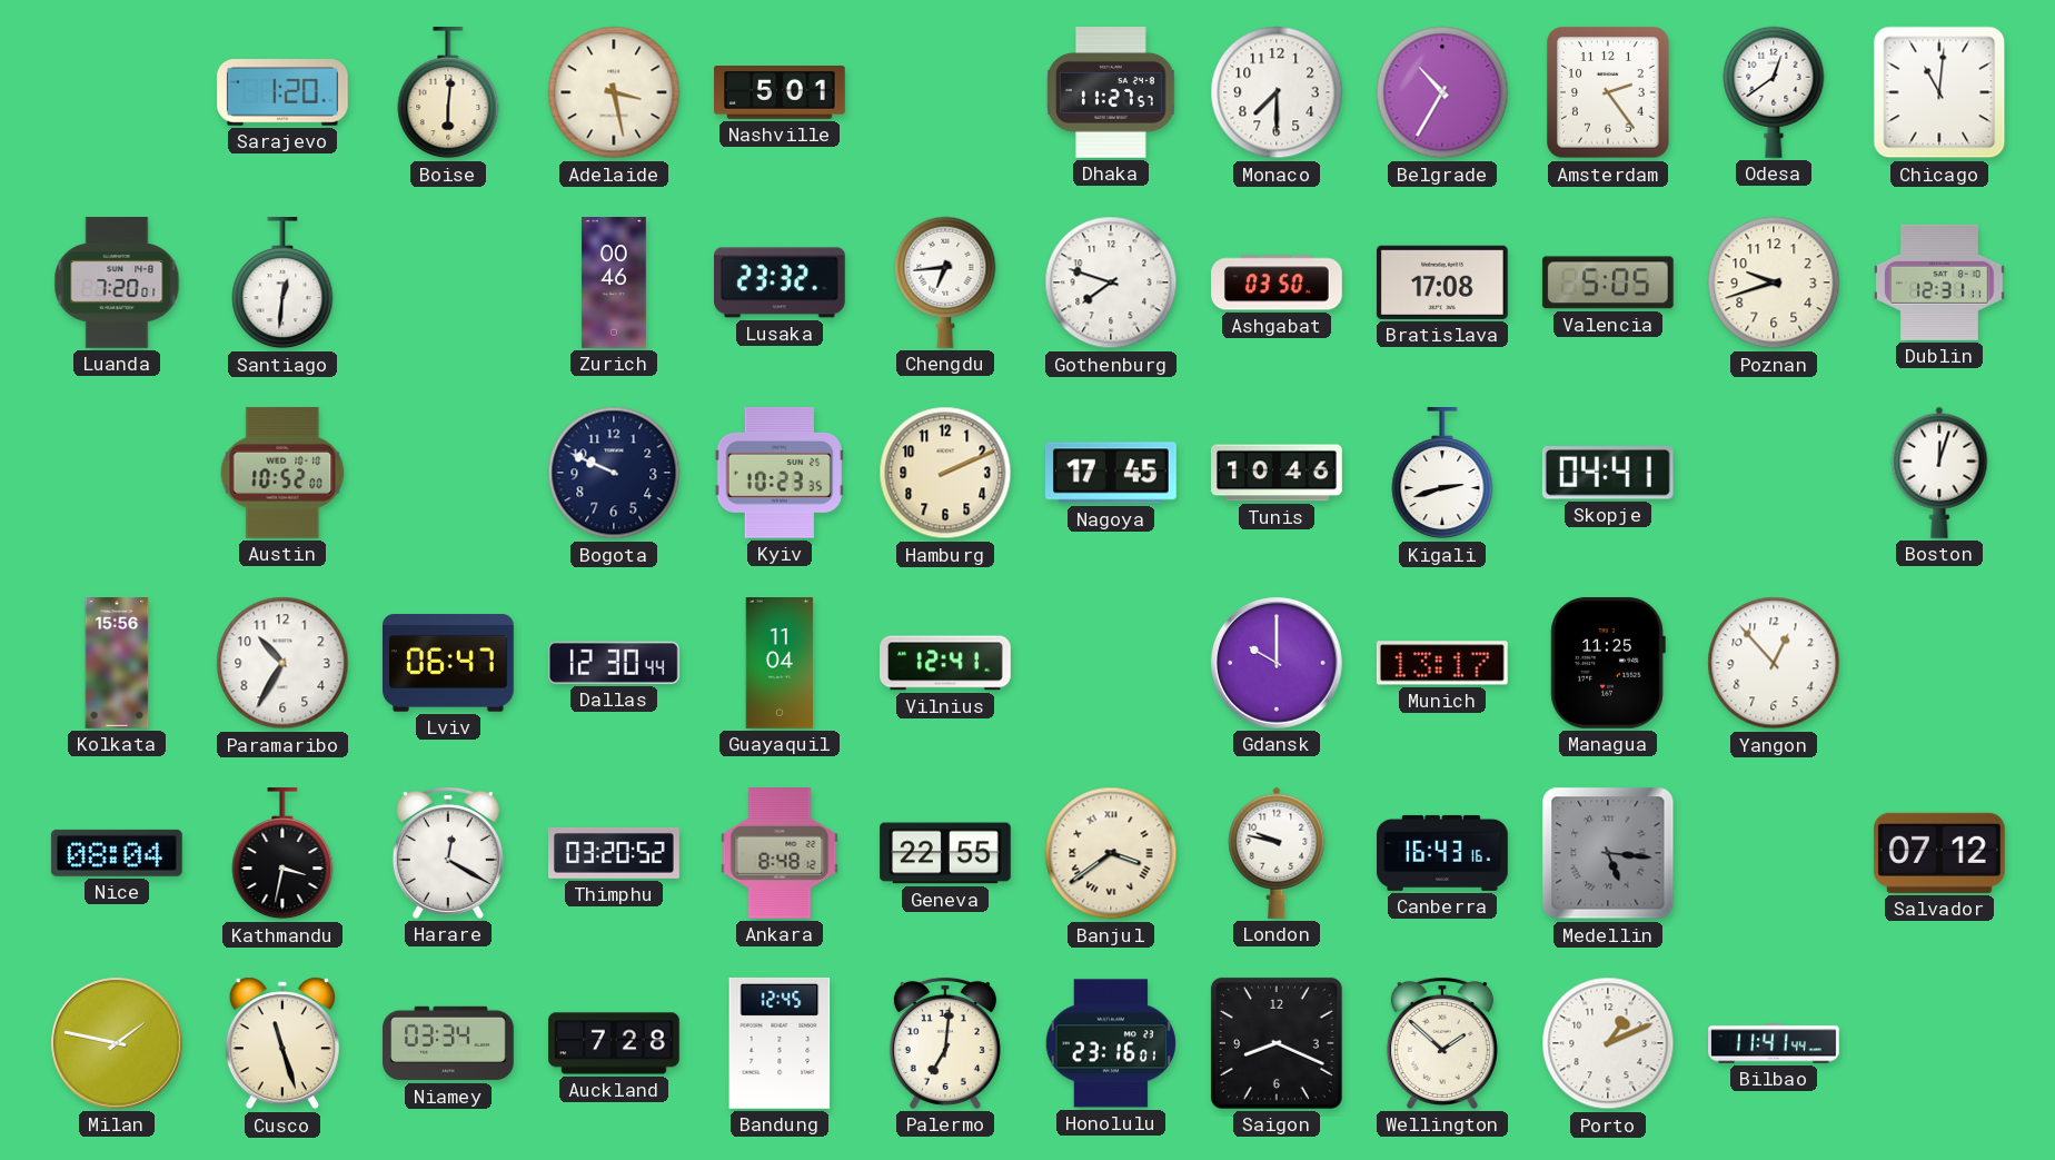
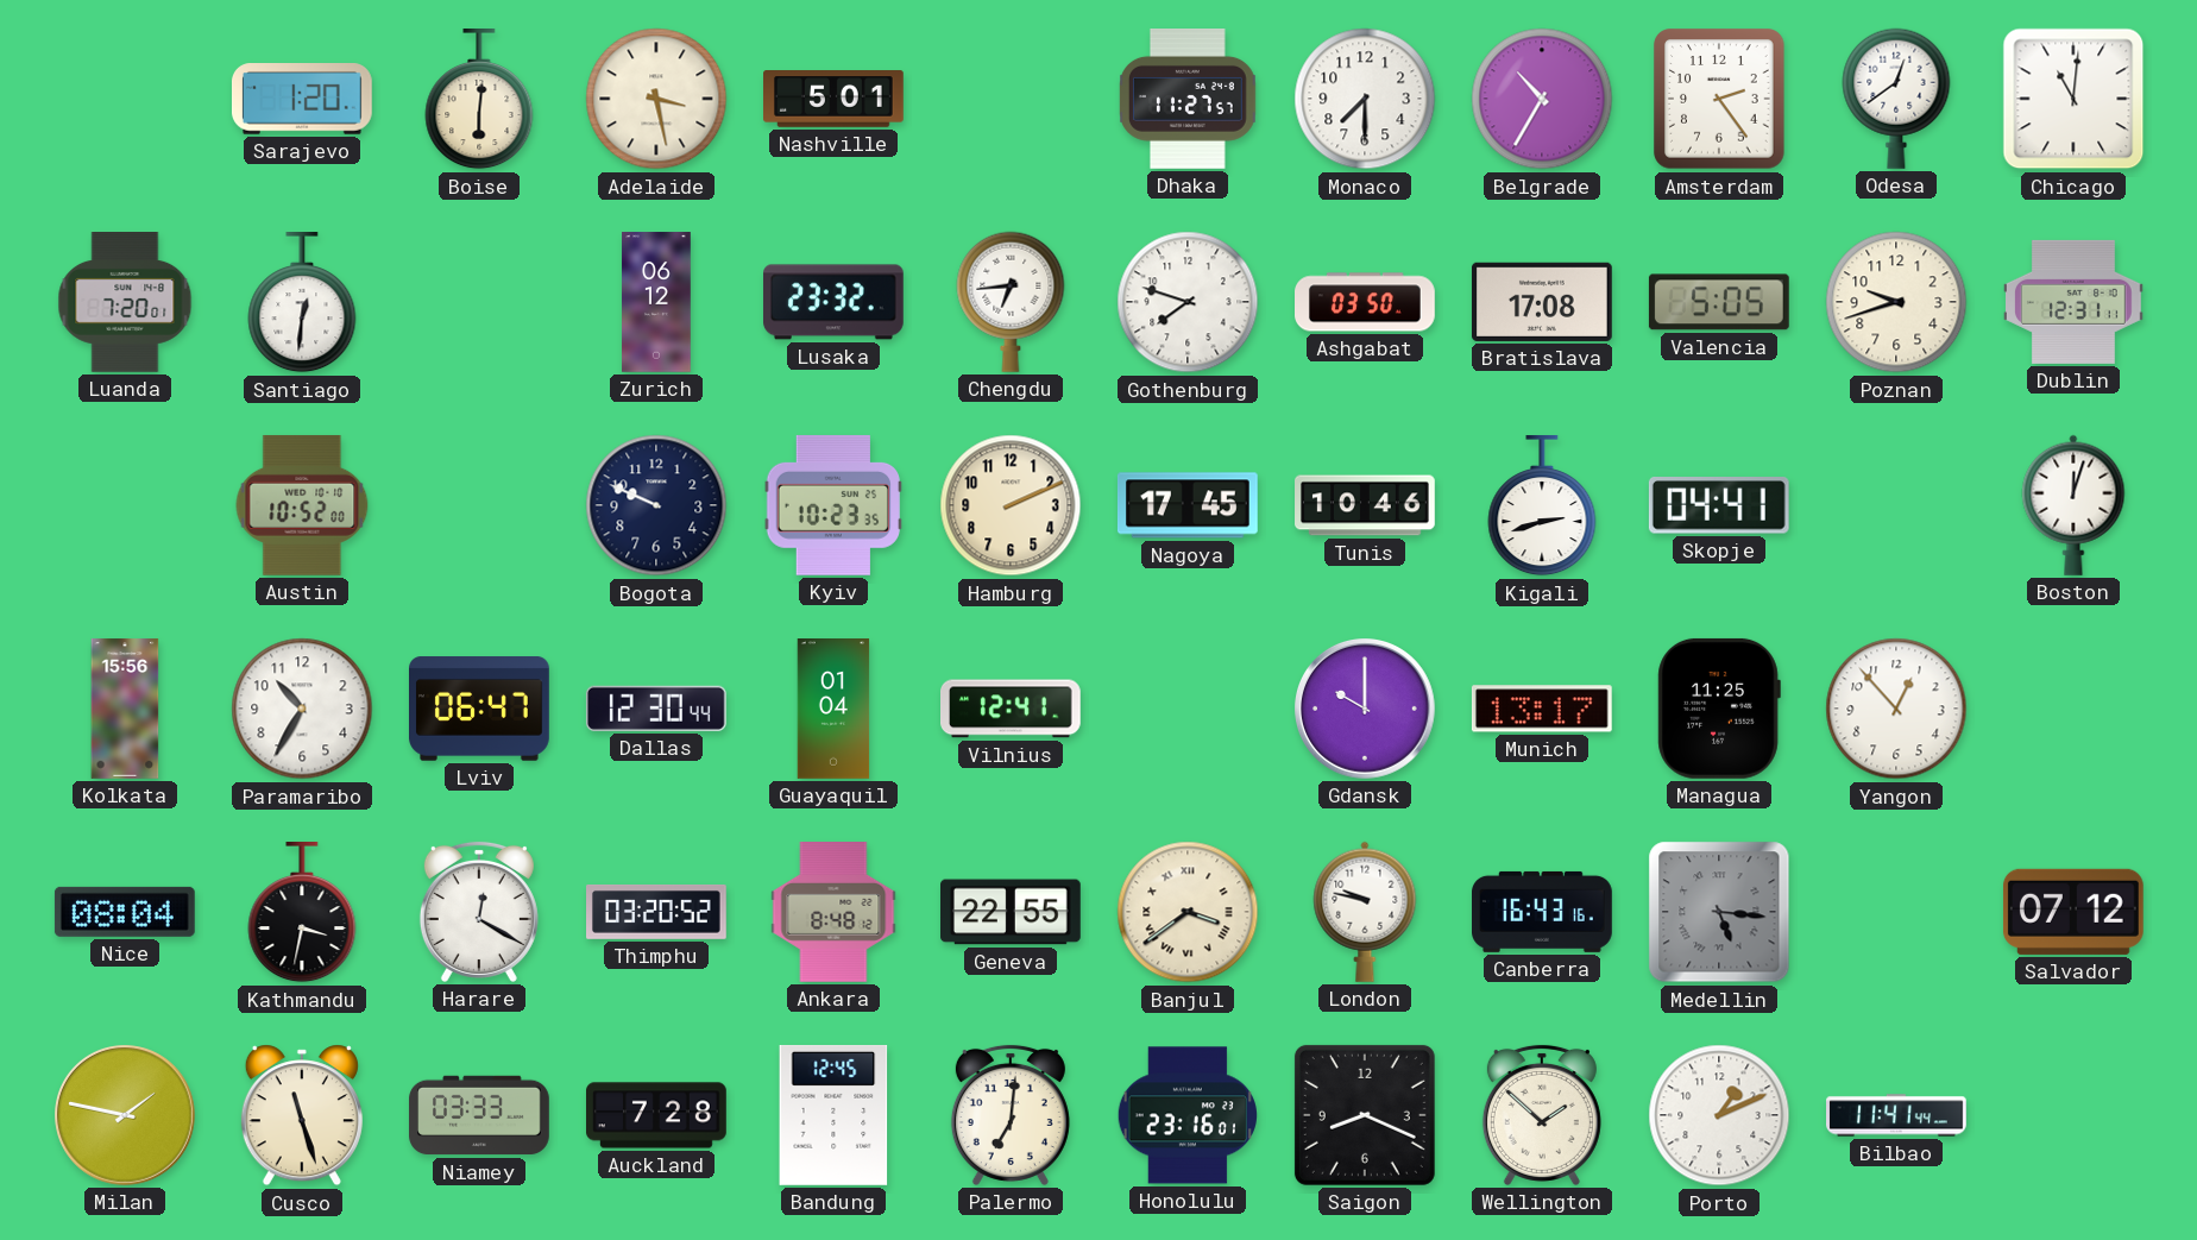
Zurich: 00:46 -> 06:12 (656, 302)
Guayaquil: 11:04 -> 01:04 (833, 710)
Niamey: 03:34 -> 03:33 (479, 1115)
